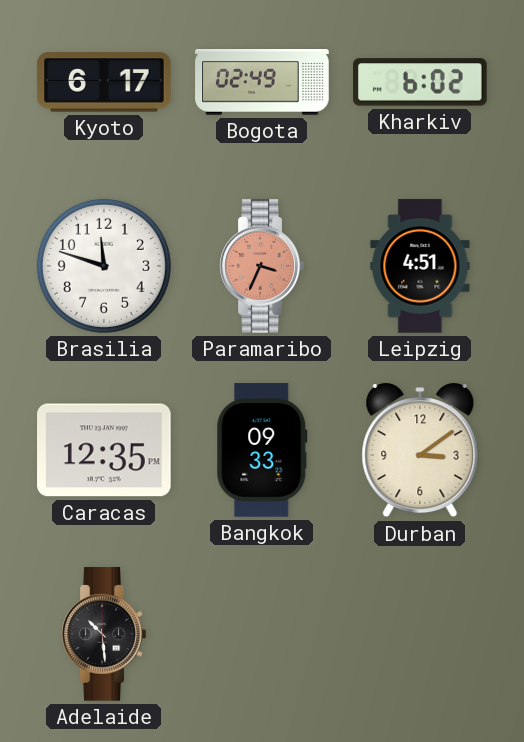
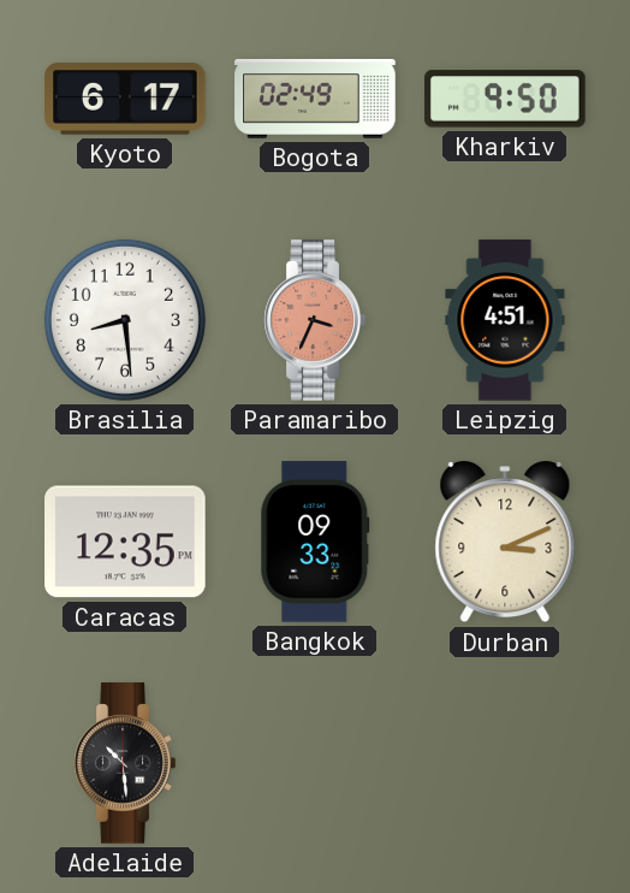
Kharkiv: 6:02 -> 9:50 (505, 99)
Brasilia: 11:48 -> 8:29 (125, 320)
Durban: 3:09 -> 3:11 (505, 542)
